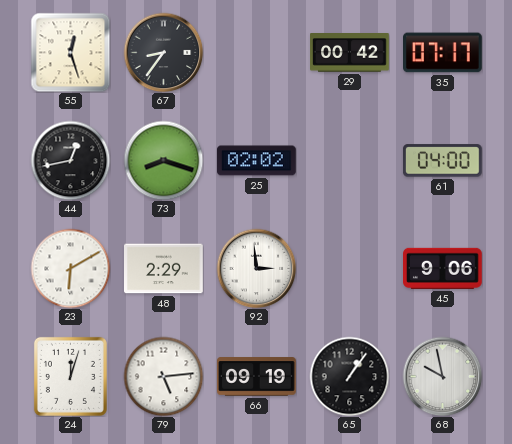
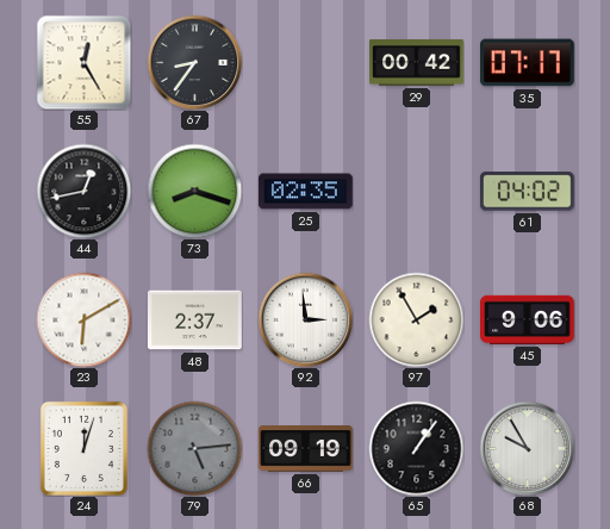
55: 12:27 -> 12:25 (83, 62)
25: 02:02 -> 02:35 (306, 192)
61: 04:00 -> 04:02 (528, 192)
48: 2:29 -> 2:37 (195, 320)
97: none -> 1:55 (416, 319)
79 dial: white -> grey (194, 448)
68: 9:58 -> 9:55 (527, 448)
